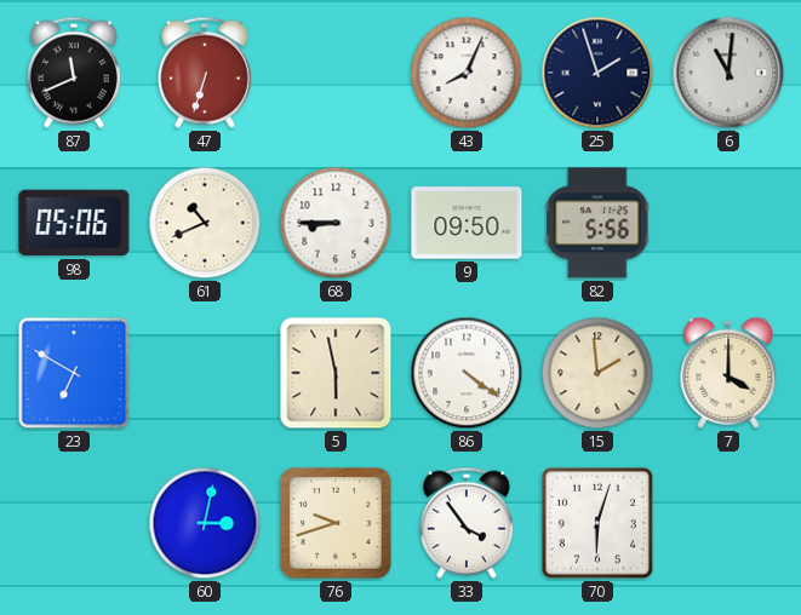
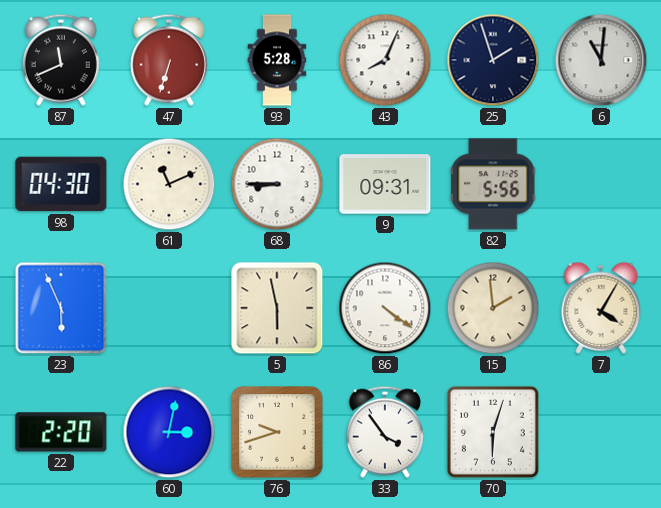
93: none -> 5:28 (277, 60)
98: 05:06 -> 04:30 (61, 184)
61: 10:41 -> 11:11 (169, 184)
9: 09:50 -> 09:31 (385, 184)
23: 6:50 -> 5:56 (61, 308)
7: 4:00 -> 4:05 (601, 308)
22: none -> 2:20 (61, 432)
